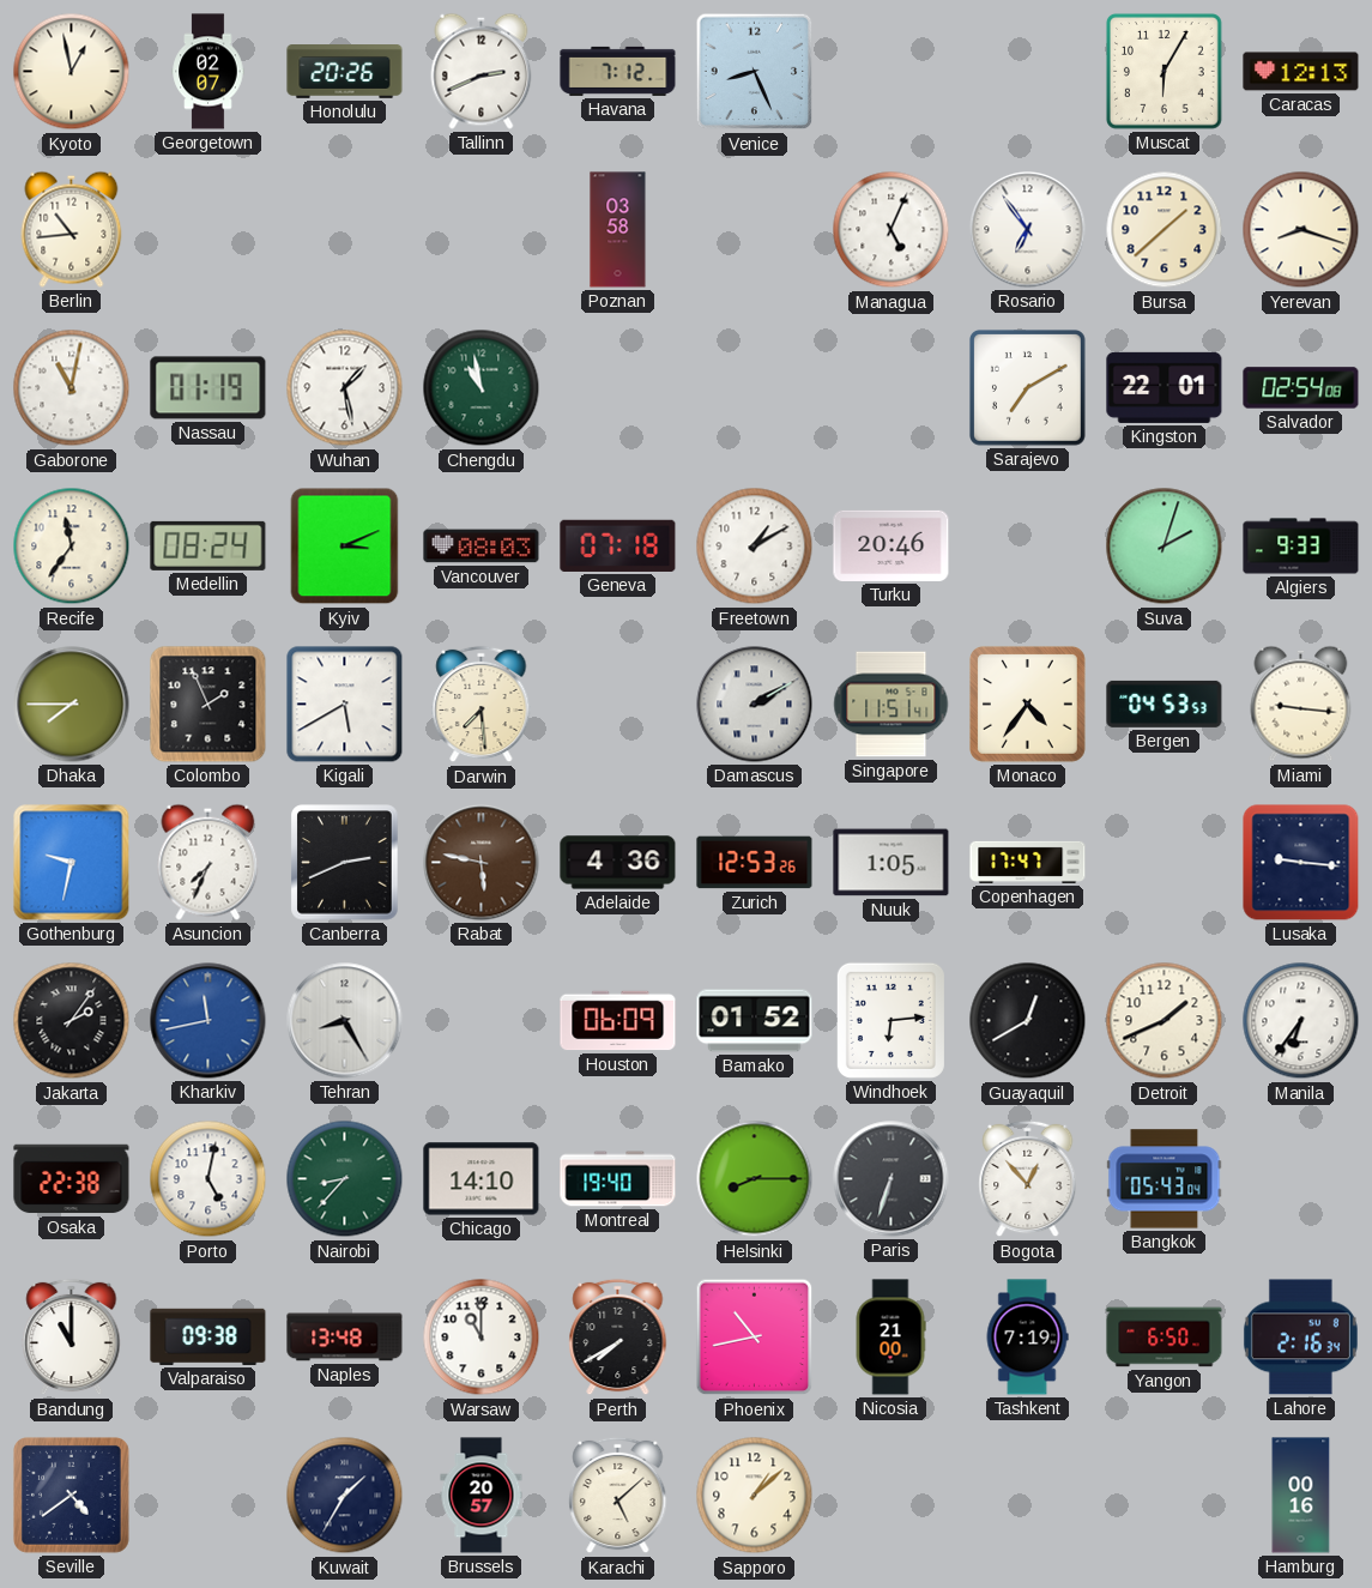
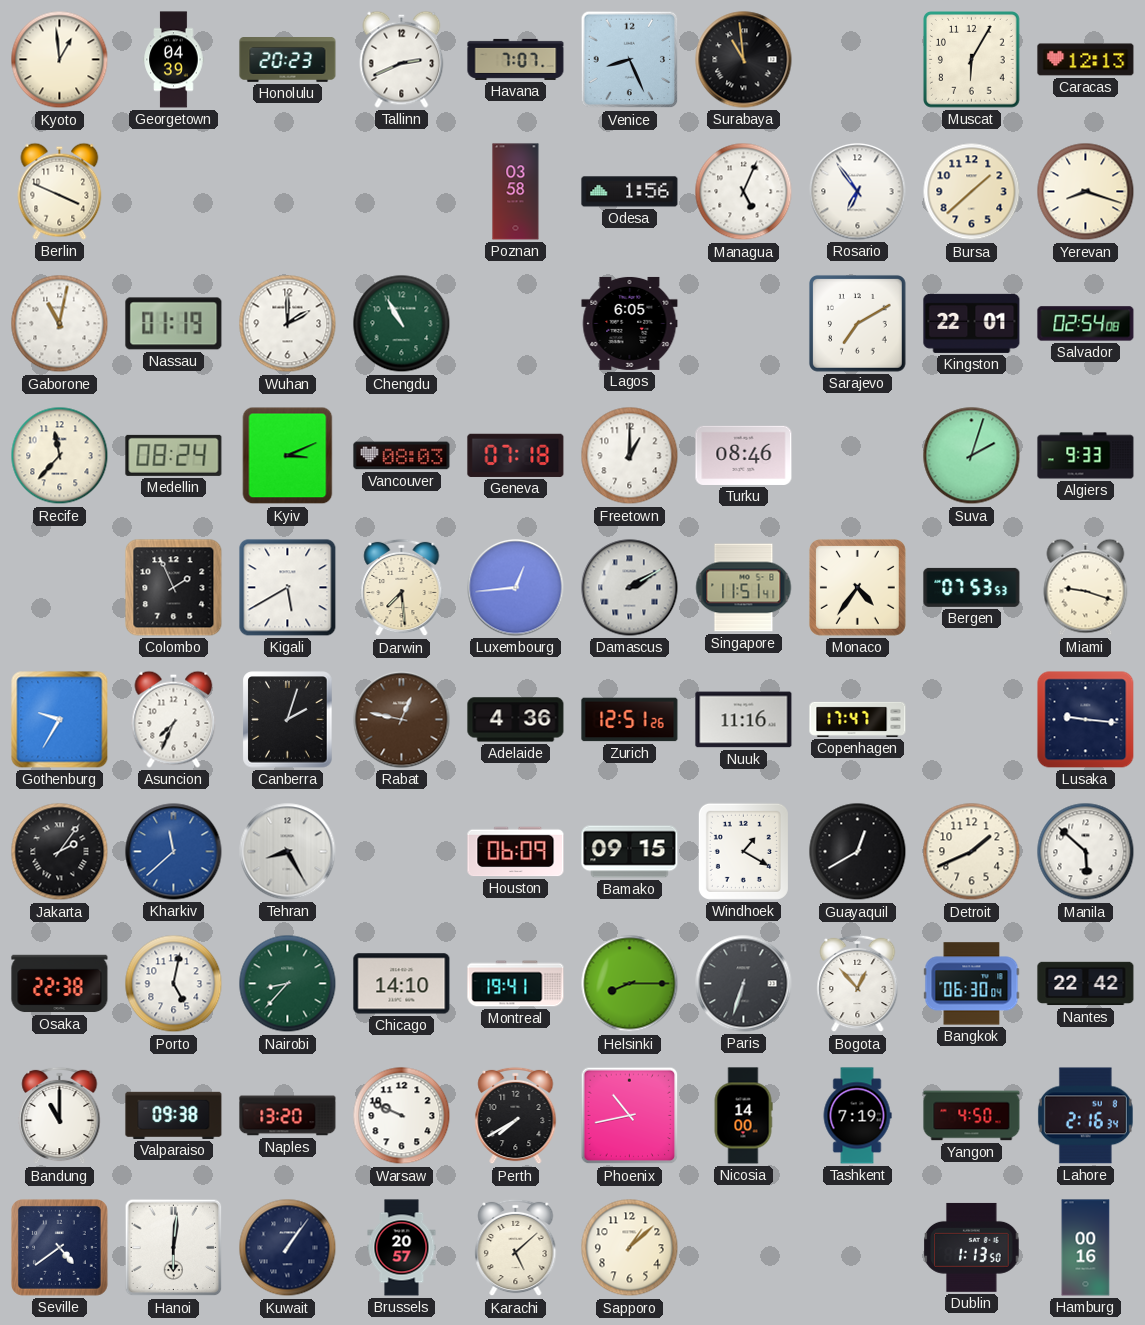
Kyoto: 12:58 -> 12:59 (60, 60)
Georgetown: 02:07 -> 04:39 (174, 60)
Honolulu: 20:26 -> 20:23 (288, 60)
Havana: 7:12 -> 7:07 (516, 59)
Surabaya: none -> 10:59 (744, 60)
Berlin: 10:44 -> 3:49 (60, 191)
Odesa: none -> 1:56 (630, 192)
Wuhan: 1:28 -> 2:00 (288, 324)
Chengdu: 10:58 -> 10:55 (402, 324)
Lagos: none -> 6:05 (630, 323)
Recife: 11:36 -> 11:37 (60, 456)
Freetown: 1:10 -> 1:00 (630, 456)
Turku: 20:46 -> 08:46 (744, 455)
Dhaka: 7:45 -> none (72, 705)
Luxembourg: none -> 12:44 (516, 588)
Bergen: 04:53 -> 07:53 (972, 587)
Miami: 9:16 -> 9:18 (1086, 587)
Gothenburg: 9:32 -> 9:35 (60, 720)
Canberra: 2:41 -> 2:03 (288, 720)
Rabat: 5:47 -> 12:47 (402, 720)
Zurich: 12:53 -> 12:51 (630, 720)
Nuuk: 1:05 -> 11:16 (744, 720)
Kharkiv: 11:43 -> 11:38 (174, 852)
Bamako: 01:52 -> 09:15 (630, 852)
Windhoek: 6:14 -> 1:20 (743, 851)
Manila: 6:36 -> 5:52 (1086, 852)
Montreal: 19:40 -> 19:41 (516, 984)
Bangkok: 05:43 -> 06:30 (972, 984)
Nantes: none -> 22:42 (1086, 984)
Naples: 13:48 -> 13:20 (288, 1116)
Warsaw: 11:00 -> 9:49 (402, 1116)
Nicosia: 21:00 -> 14:00 (743, 1116)
Yangon: 6:50 -> 4:50 (972, 1116)
Hanoi: none -> 6:01 (174, 1248)
Kuwait: 1:35 -> 1:06 (288, 1248)
Dublin: none -> 1:13 (972, 1247)
